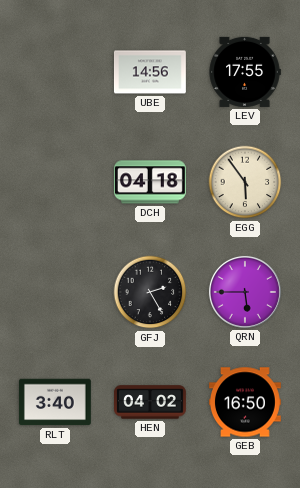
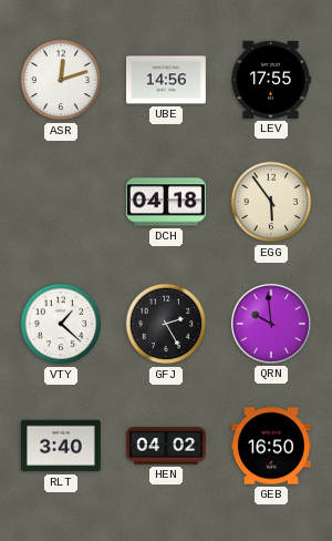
ASR: none -> 12:12 (61, 80)
VTY: none -> 1:22 (61, 324)
QRN: 5:45 -> 9:59 (271, 324)
